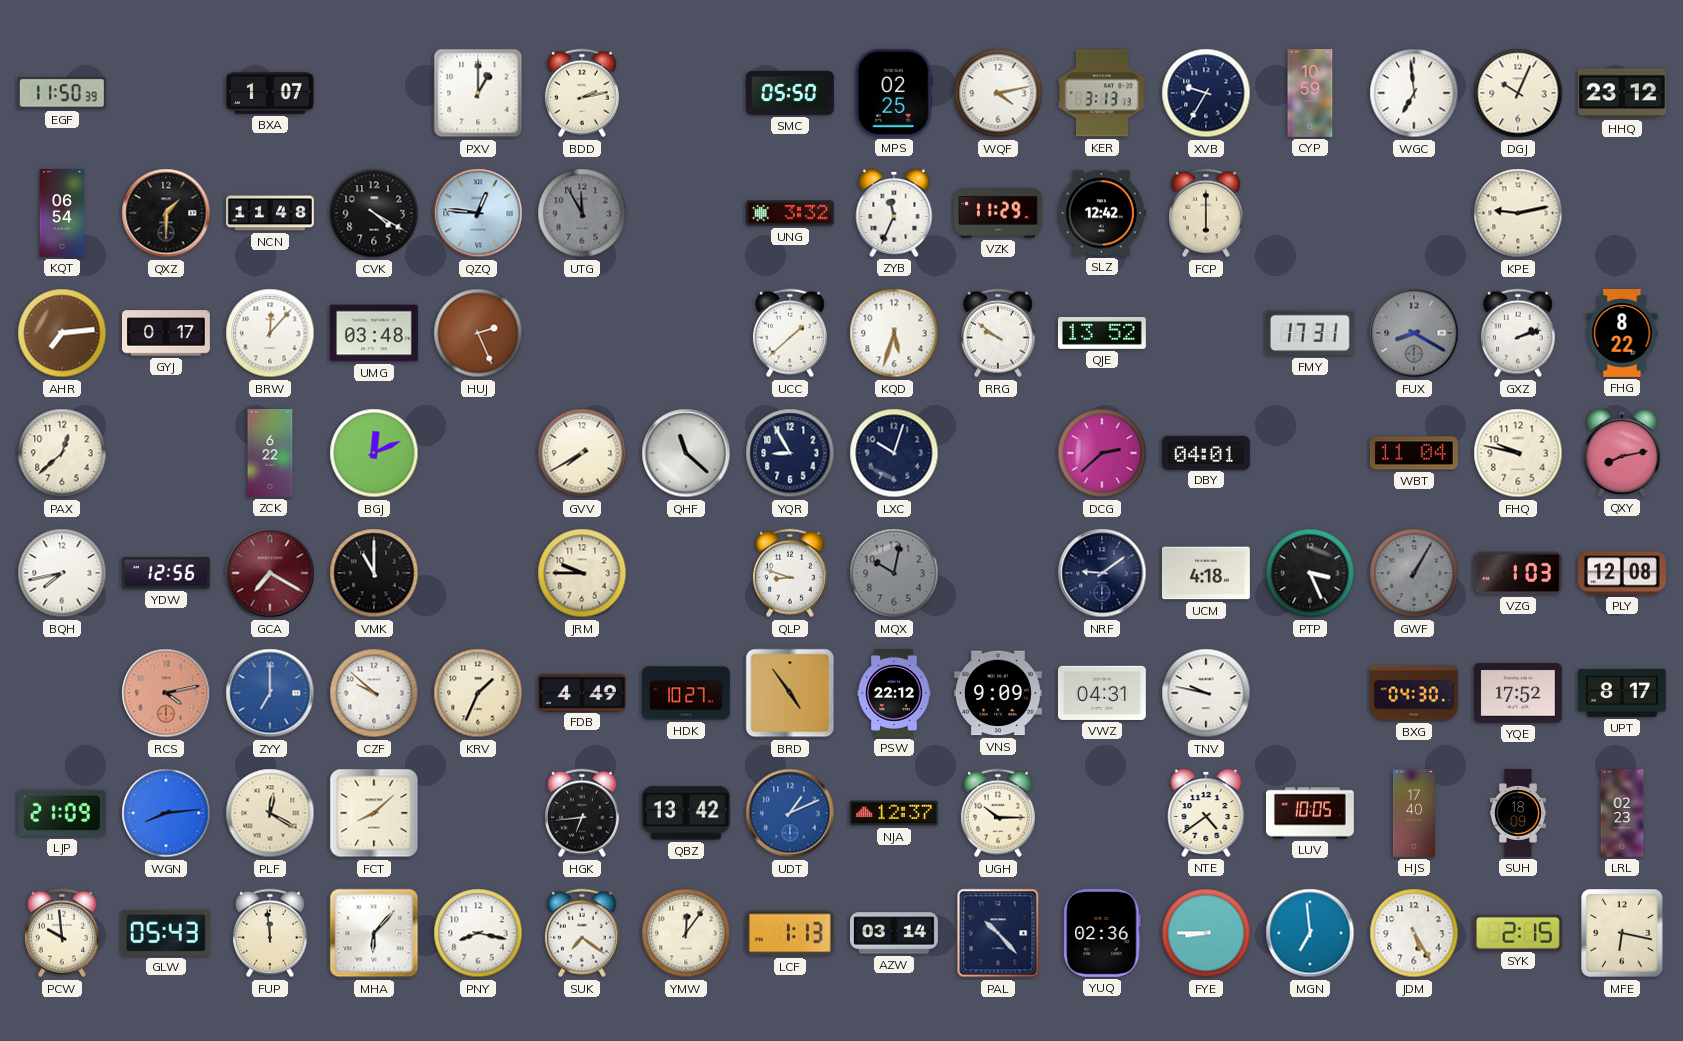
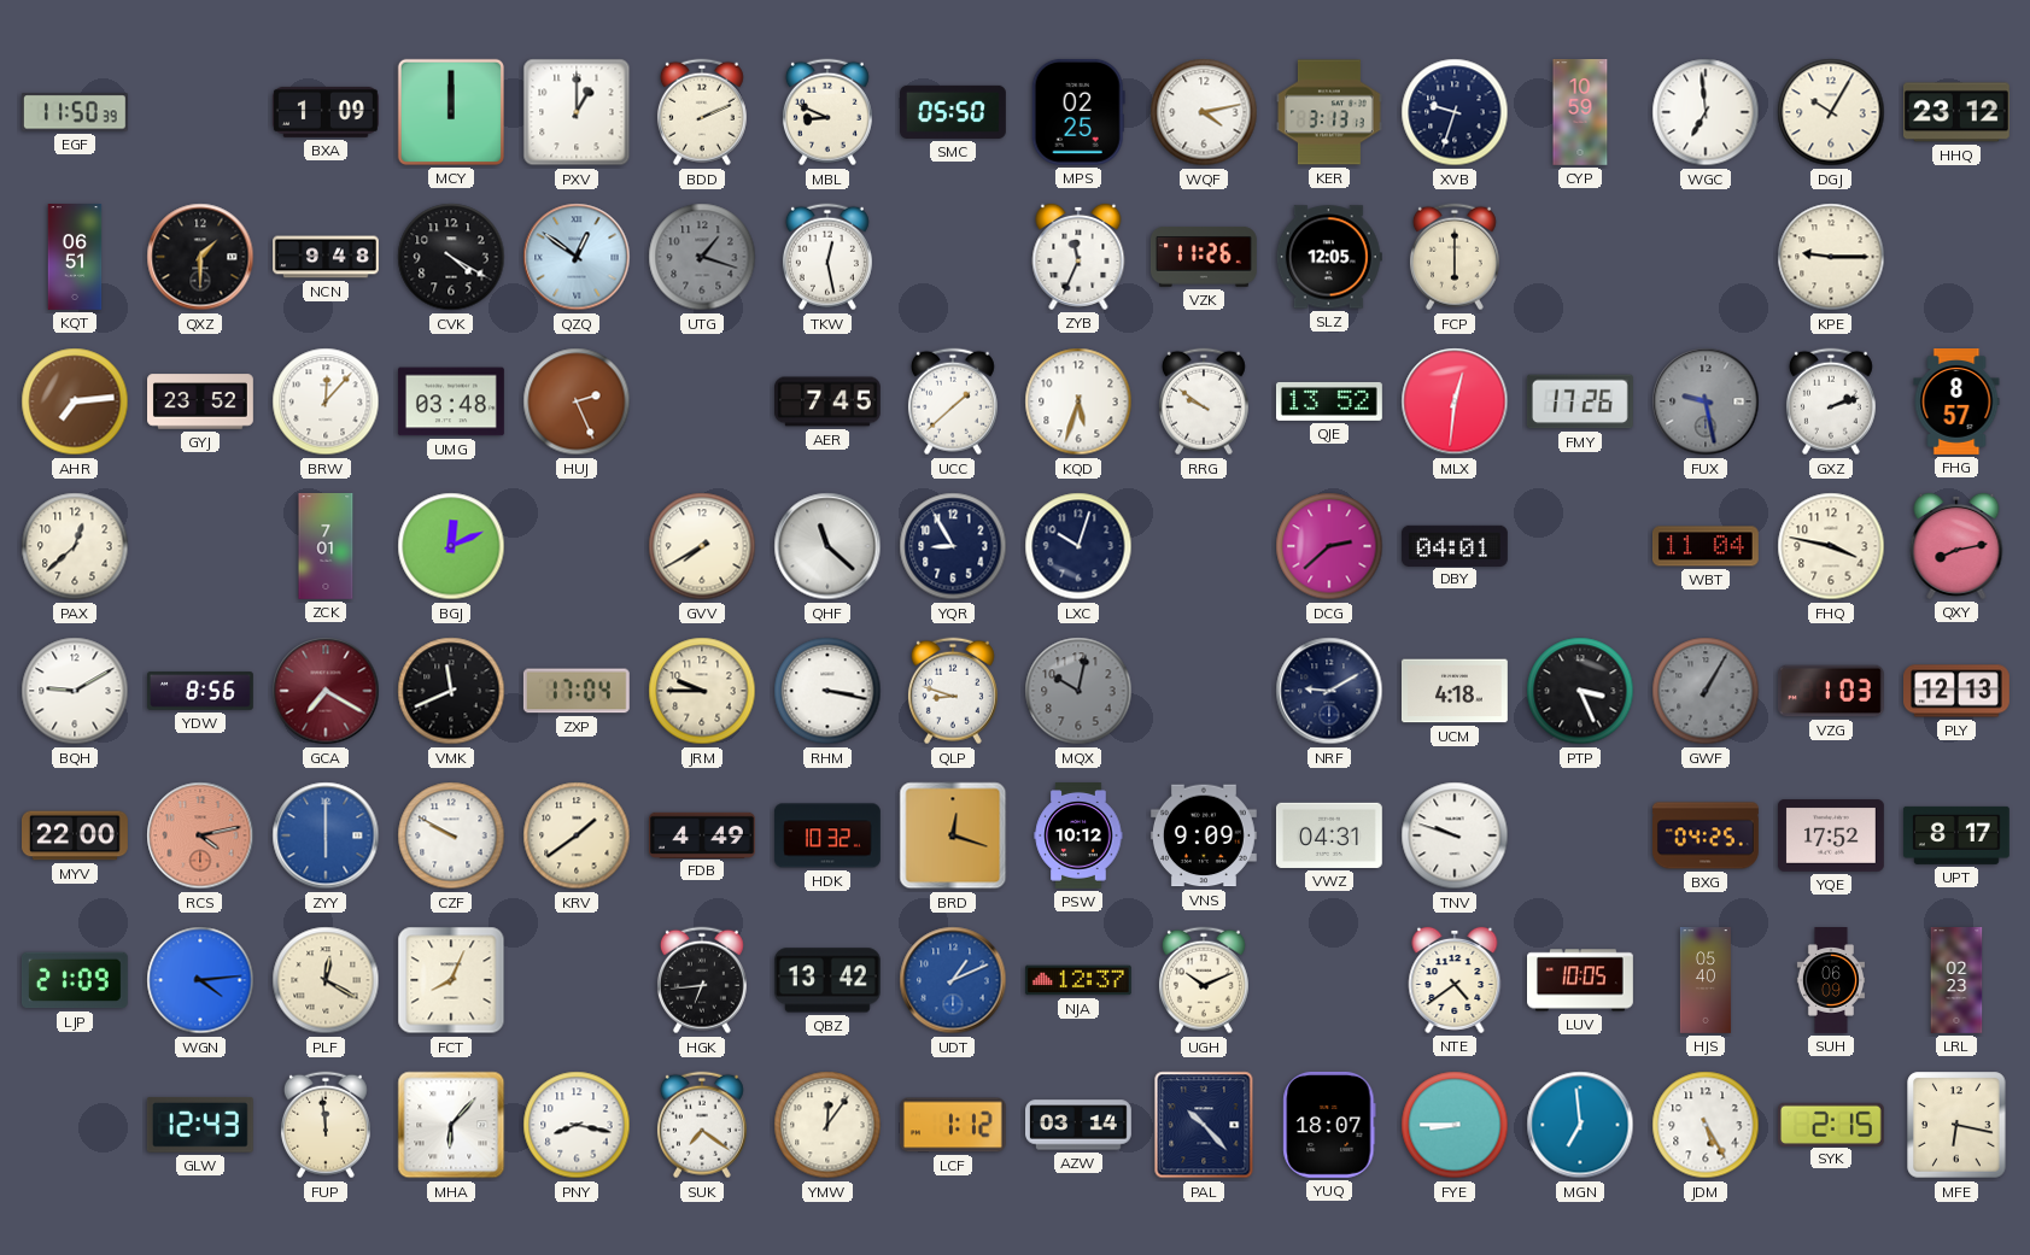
BXA: 1:07 -> 1:09 (326, 112)
MCY: none -> 12:00 (451, 112)
BDD: 2:13 -> 2:11 (702, 112)
MBL: none -> 8:49 (827, 112)
XVB: 9:35 -> 9:33 (1455, 112)
DGJ: 10:04 -> 10:05 (1831, 112)
KQT: 06:54 -> 06:51 (75, 258)
NCN: 11:48 -> 9:48 (327, 257)
QZQ: 12:46 -> 12:51 (577, 257)
UTG: 11:55 -> 1:18 (702, 257)
TKW: none -> 12:28 (827, 257)
UNG: 3:32 -> none (790, 213)
VZK: 11:29 -> 11:26 (1204, 258)
SLZ: 12:42 -> 12:05 (1329, 257)
KPE: 9:13 -> 9:15 (1831, 257)
GYJ: 0:17 -> 23:52 (201, 401)
AER: none -> 7:45 (829, 401)
MLX: none -> 12:31 (1455, 401)
FMY: 17:31 -> 17:26 (1580, 401)
FUX: 8:20 -> 9:28 (1706, 401)
FHG: 8:22 -> 8:57 (1956, 403)
ZCK: 6:22 -> 7:01 (326, 547)
FHQ: 9:47 -> 3:47 (1831, 546)
BQH: 7:43 -> 9:10 (75, 691)
YDW: 12:56 -> 8:56 (201, 691)
VMK: 11:00 -> 11:41 (451, 691)
ZXP: none -> 17:04 (577, 691)
RHM: none -> 3:17 (827, 691)
NRF: 9:09 -> 9:10 (1329, 691)
PLY: 12:08 -> 12:13 (1958, 691)
MYV: none -> 22:00 (76, 835)
ZYY: 7:00 -> 6:00 (326, 835)
CZF: 9:52 -> 9:50 (451, 835)
KRV: 1:34 -> 1:39 (577, 835)
HDK: 10:27 -> 10:32 (827, 835)
BRD: 4:54 -> 12:18 (953, 835)
PSW: 22:12 -> 10:12 (1078, 837)
TNV: 9:47 -> 9:48 (1455, 835)
BXG: 04:30 -> 04:25 (1707, 835)
WGN: 8:14 -> 4:14 (200, 980)
FCT: 8:08 -> 8:04 (451, 980)
UGH: 10:15 -> 10:11 (1204, 980)
HJS: 17:40 -> 05:40 (1706, 981)
SUH: 18:09 -> 06:09 (1831, 981)
PCW: 9:59 -> none (62, 933)
GLW: 05:43 -> 12:43 (200, 1125)
LCF: 1:13 -> 1:12 (953, 1125)
YUQ: 02:36 -> 18:07 (1329, 1125)
